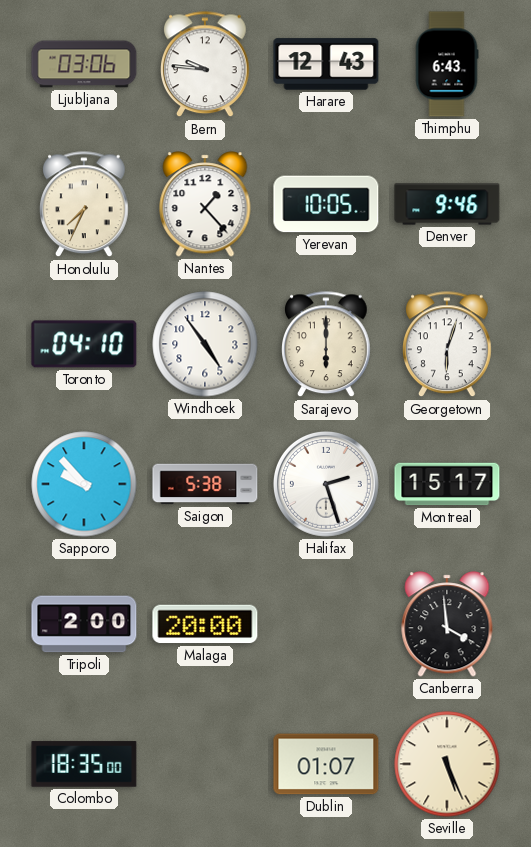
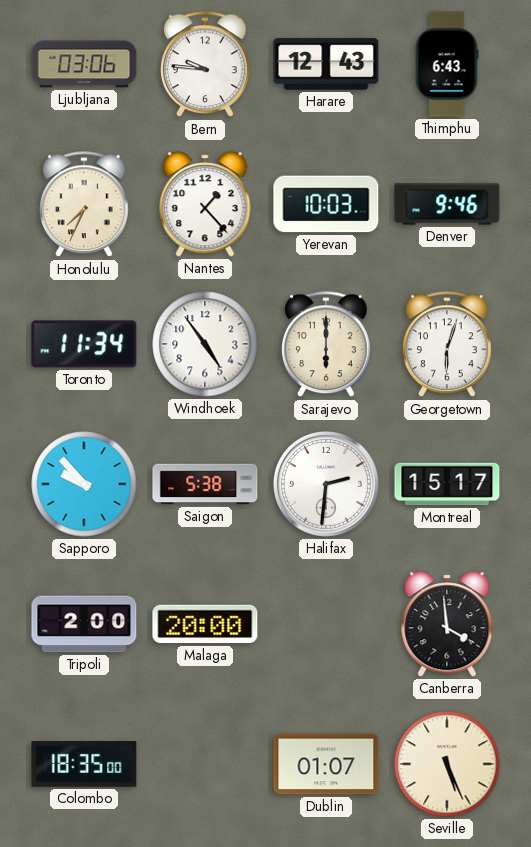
Yerevan: 10:05 -> 10:03 (326, 204)
Toronto: 04:10 -> 11:34 (84, 344)
Halifax: 2:27 -> 2:31 (326, 484)
